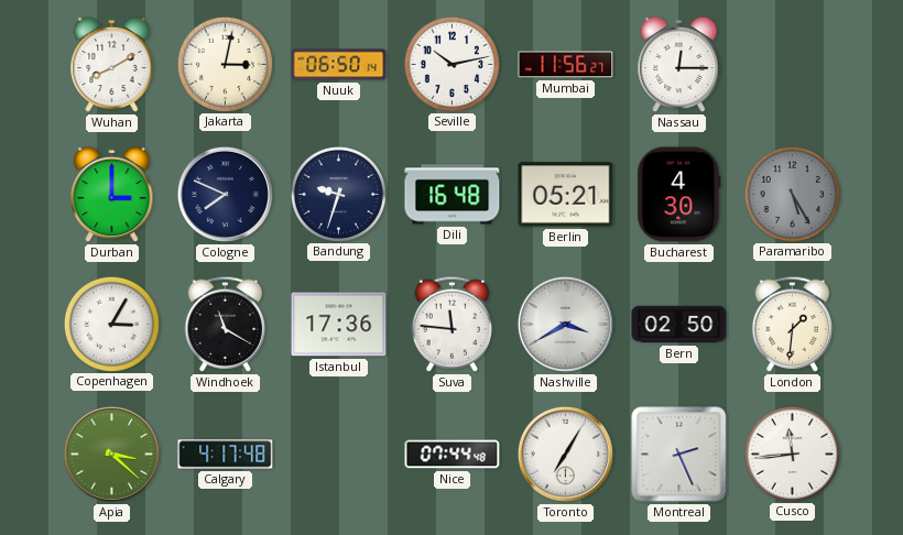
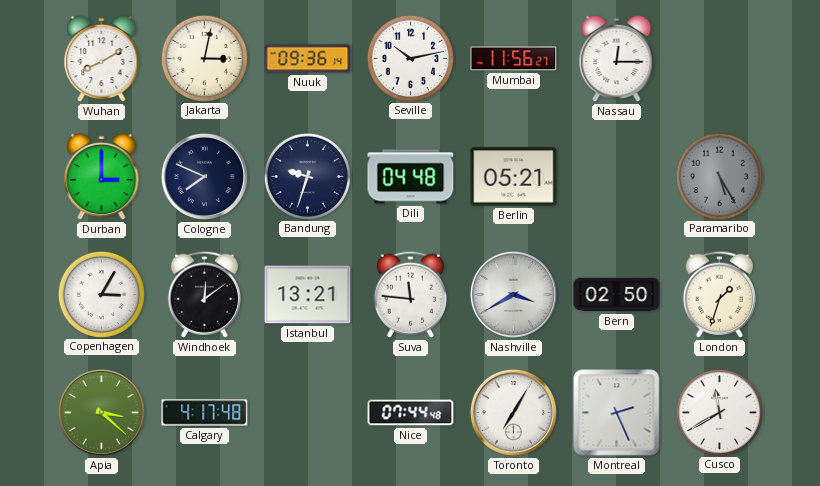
Nuuk: 06:50 -> 09:36 (308, 59)
Dili: 16:48 -> 04:48 (411, 177)
Bucharest: 4:30 -> none (679, 195)
Windhoek: 11:20 -> 12:09 (204, 294)
Istanbul: 17:36 -> 13:21 (308, 295)
London: 1:31 -> 1:33 (719, 294)
Cusco: 11:44 -> 11:40 (719, 412)
